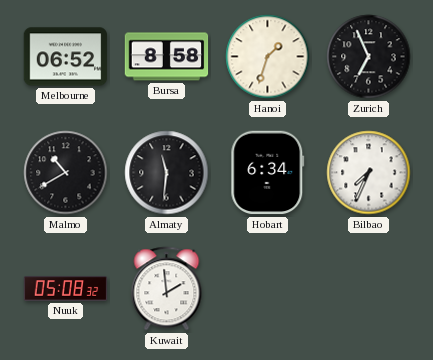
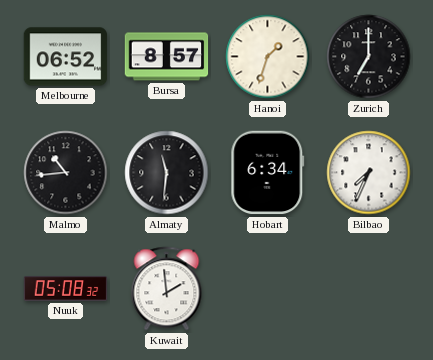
Bursa: 8:58 -> 8:57 (167, 57)
Zurich: 6:56 -> 7:00 (369, 57)
Malmo: 10:40 -> 10:44 (66, 173)
